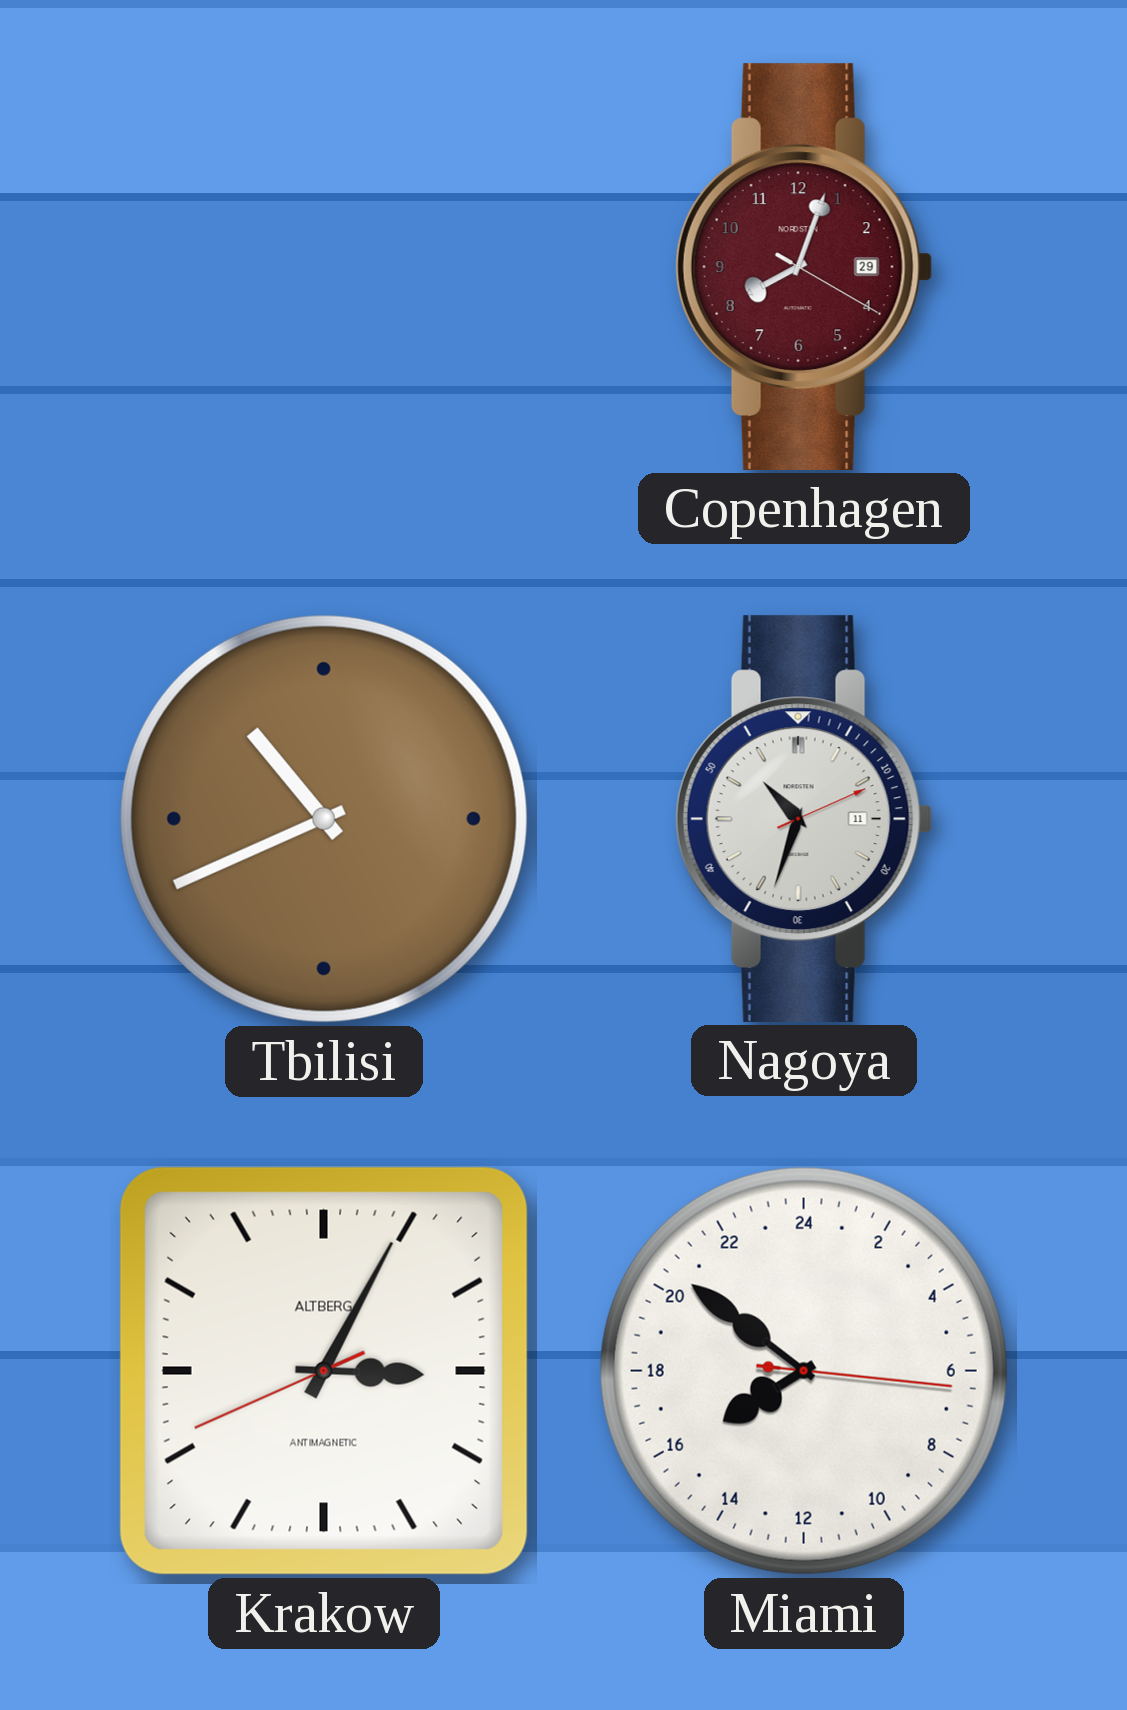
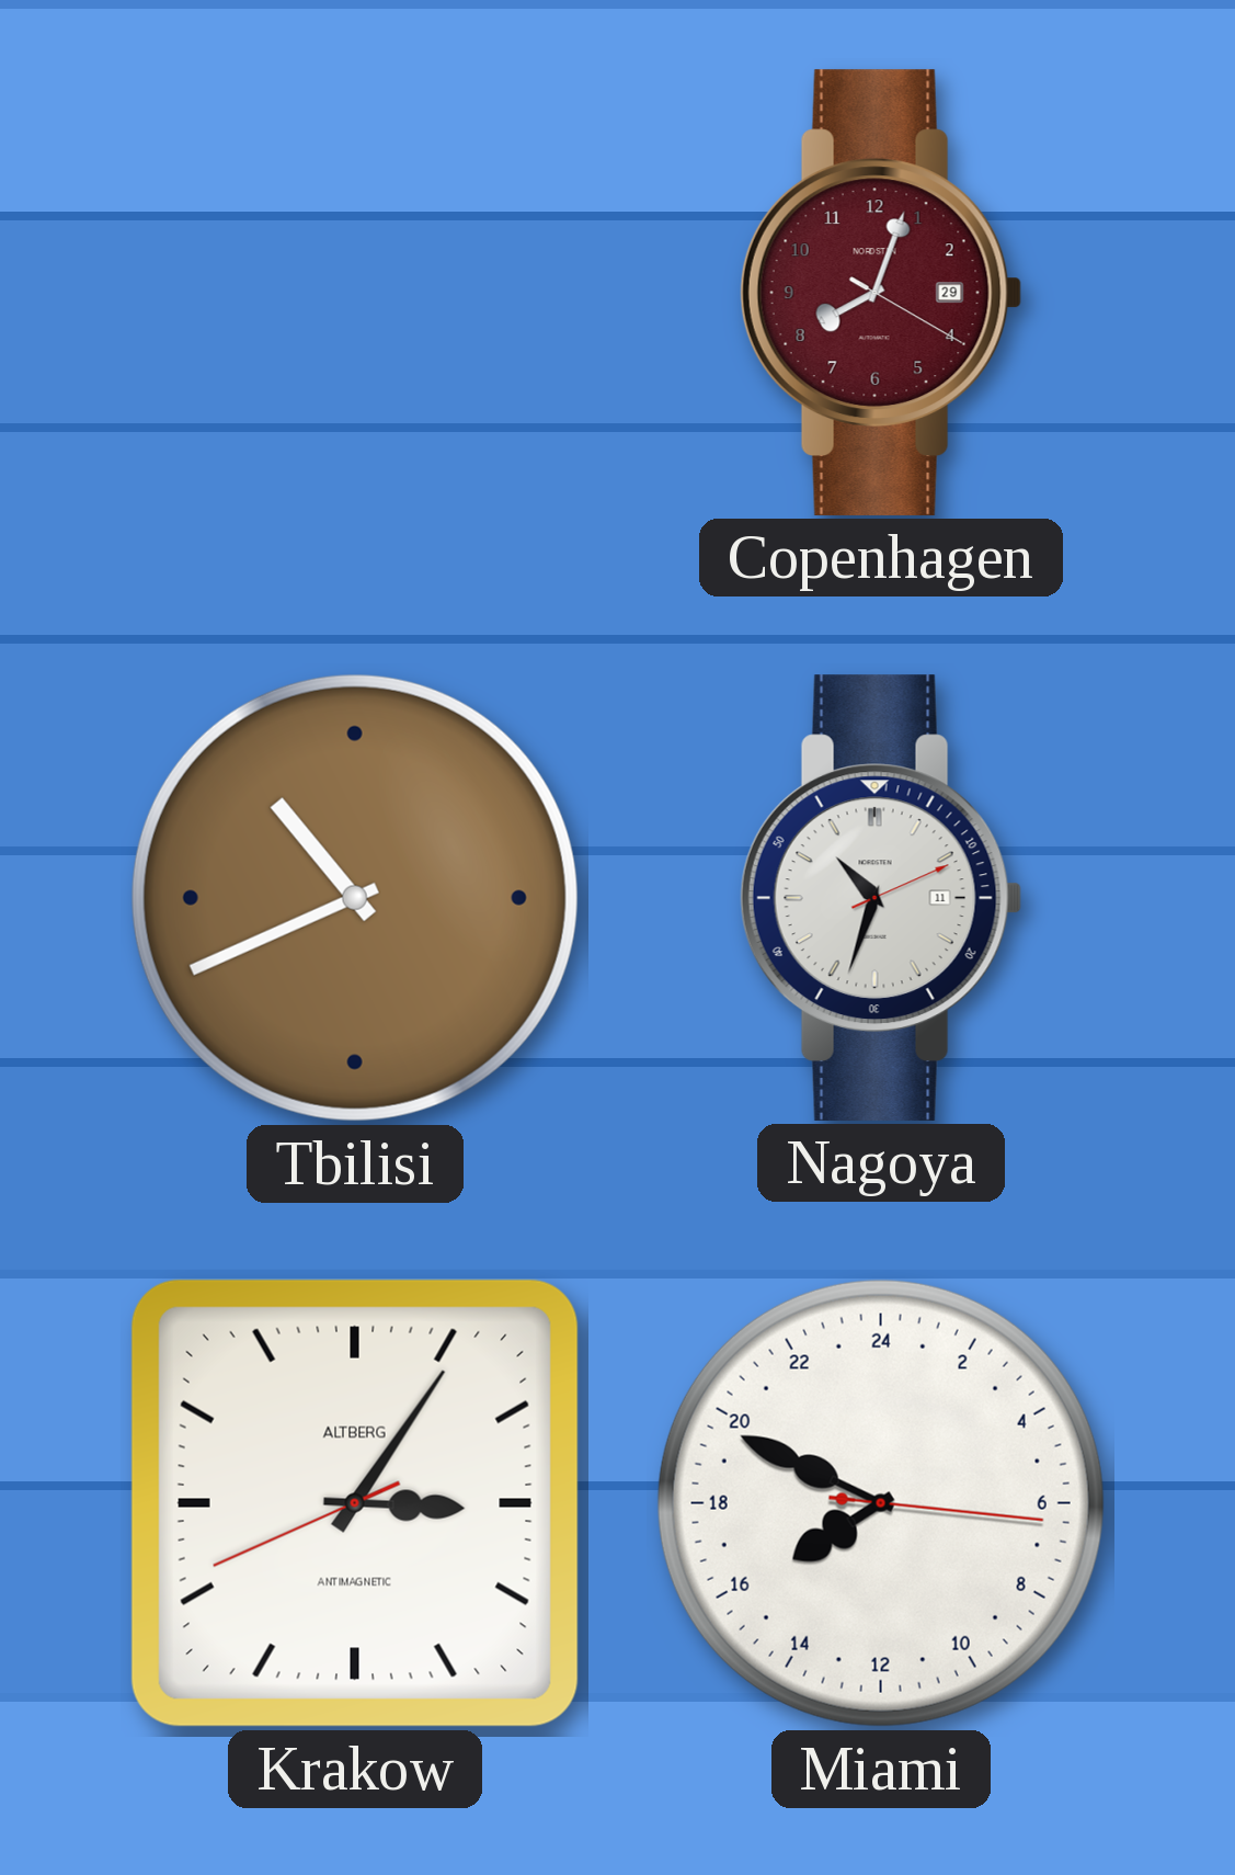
Krakow: 3:04 -> 3:05 (355, 1503)
Miami: 15:51 -> 15:49 (881, 1503)
